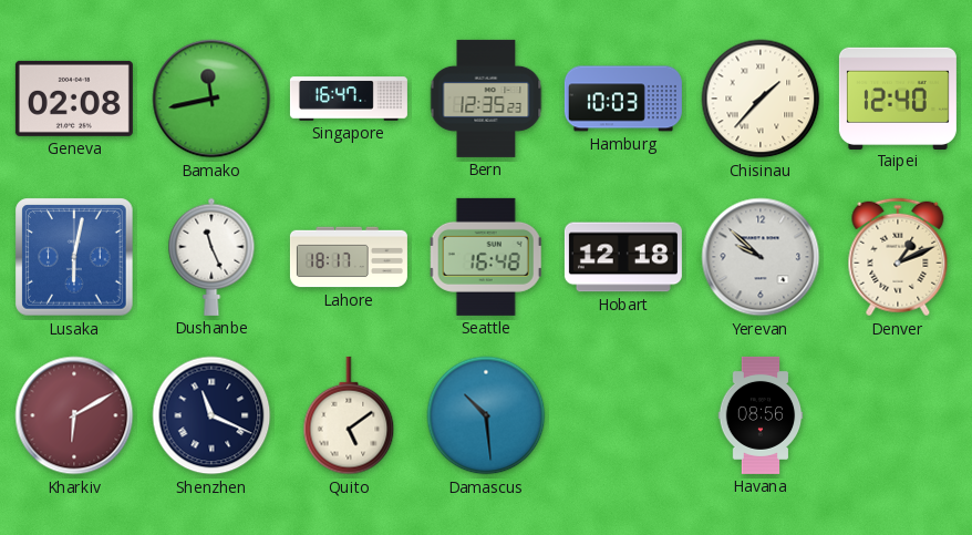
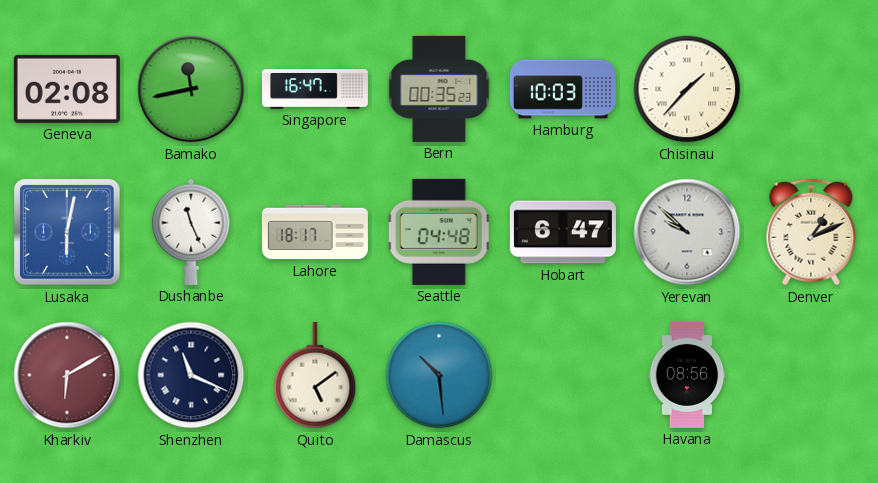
Bern: 12:35 -> 00:35 (439, 89)
Taipei: 12:40 -> none (898, 97)
Seattle: 16:48 -> 04:48 (439, 232)
Hobart: 12:18 -> 6:47 (563, 232)
